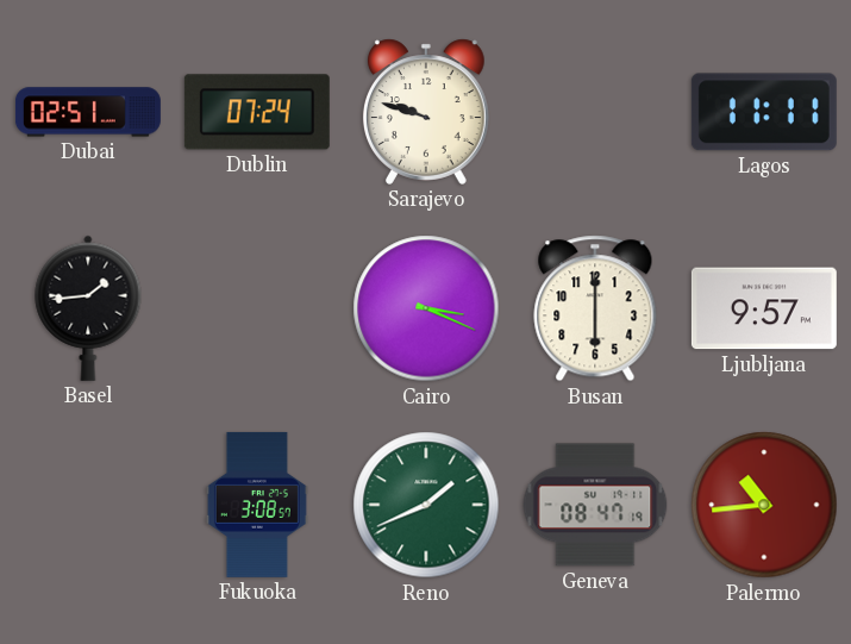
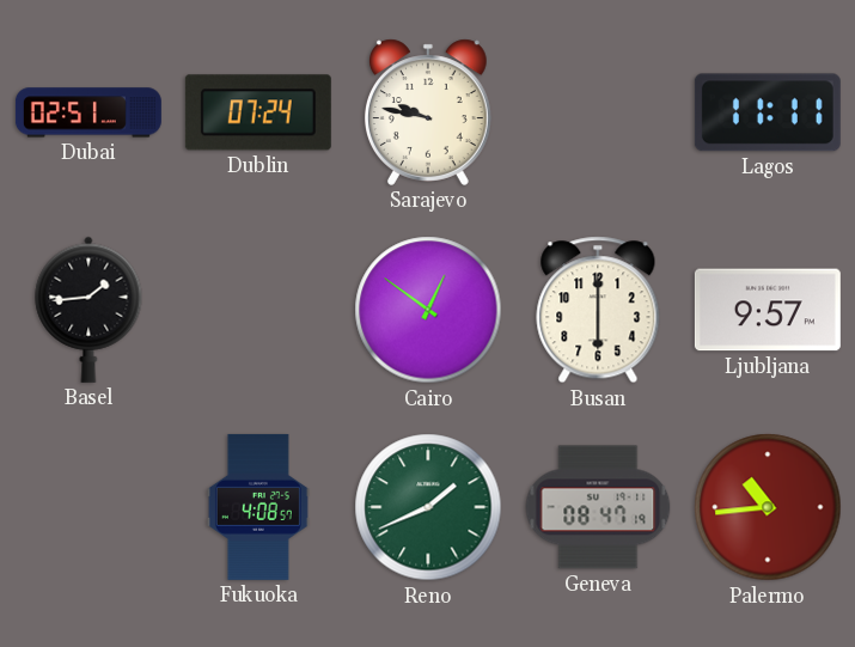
Sarajevo: 9:48 -> 9:47 (428, 112)
Cairo: 3:19 -> 12:51 (428, 310)
Fukuoka: 3:08 -> 4:08 (258, 507)
